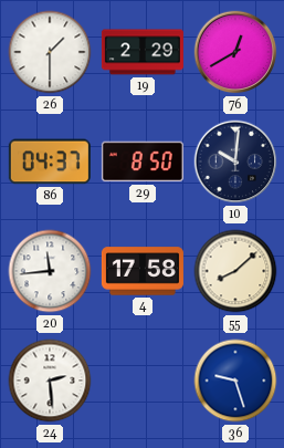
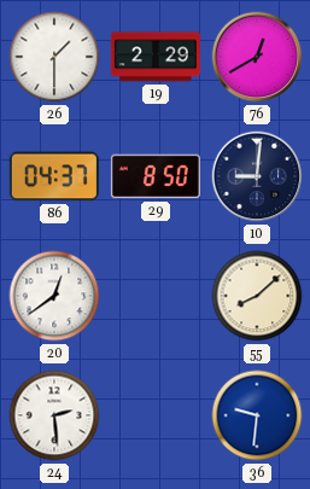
10: 10:01 -> 9:01 (257, 176)
20: 11:44 -> 12:39 (54, 296)
4: 17:58 -> none (143, 271)
36: 9:27 -> 9:31 (257, 415)
